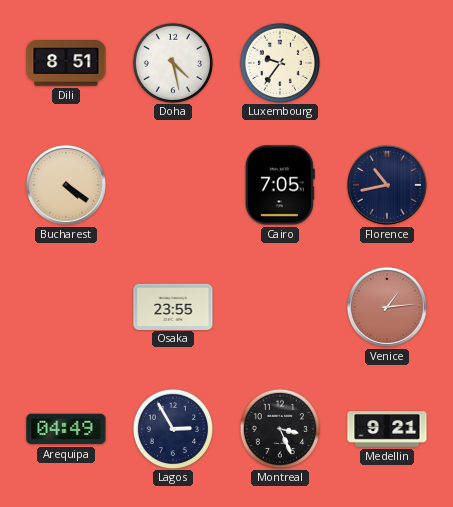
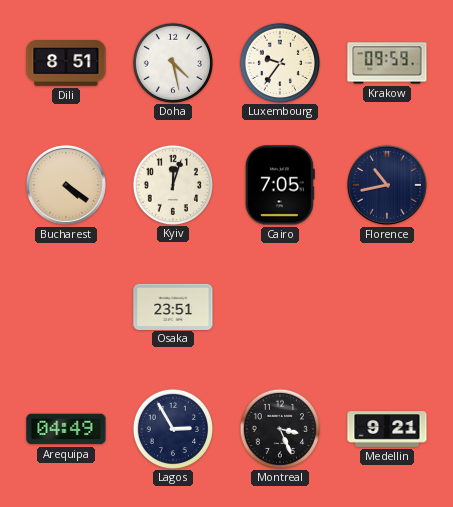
Krakow: none -> 09:59 (387, 63)
Kyiv: none -> 12:03 (172, 184)
Osaka: 23:55 -> 23:51 (173, 306)
Venice: 1:14 -> none (387, 307)
